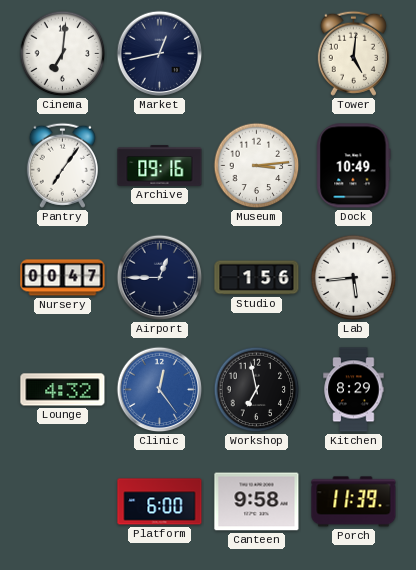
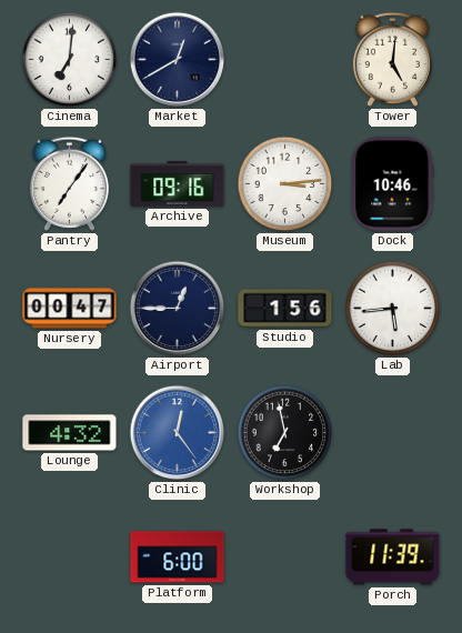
Market: 12:43 -> 12:40 (178, 60)
Dock: 10:49 -> 10:46 (393, 184)
Kitchen: 8:29 -> none (354, 390)
Canteen: 9:58 -> none (257, 502)
